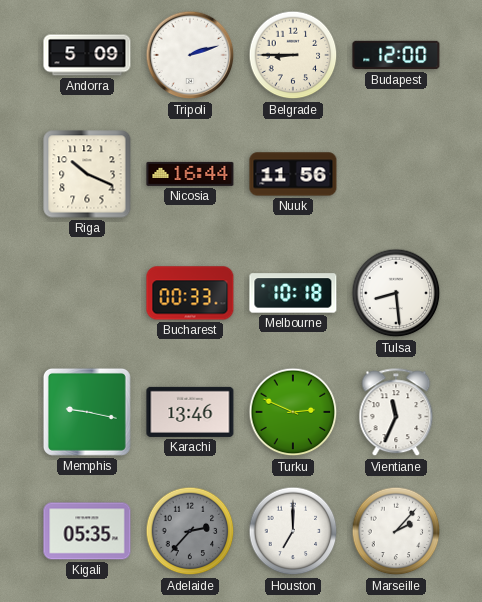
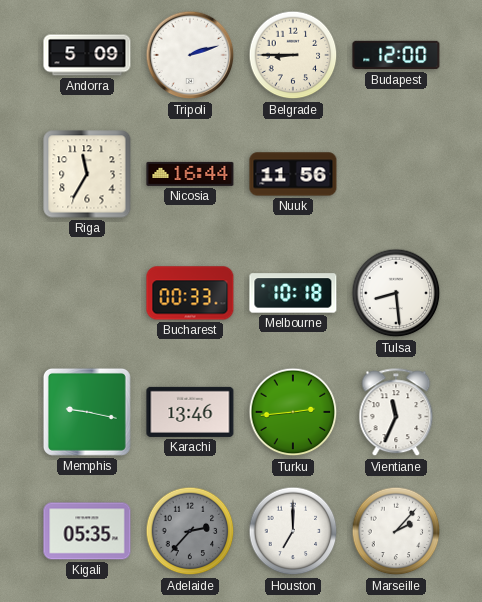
Riga: 10:19 -> 11:35 (87, 174)
Turku: 2:49 -> 2:44 (293, 412)
